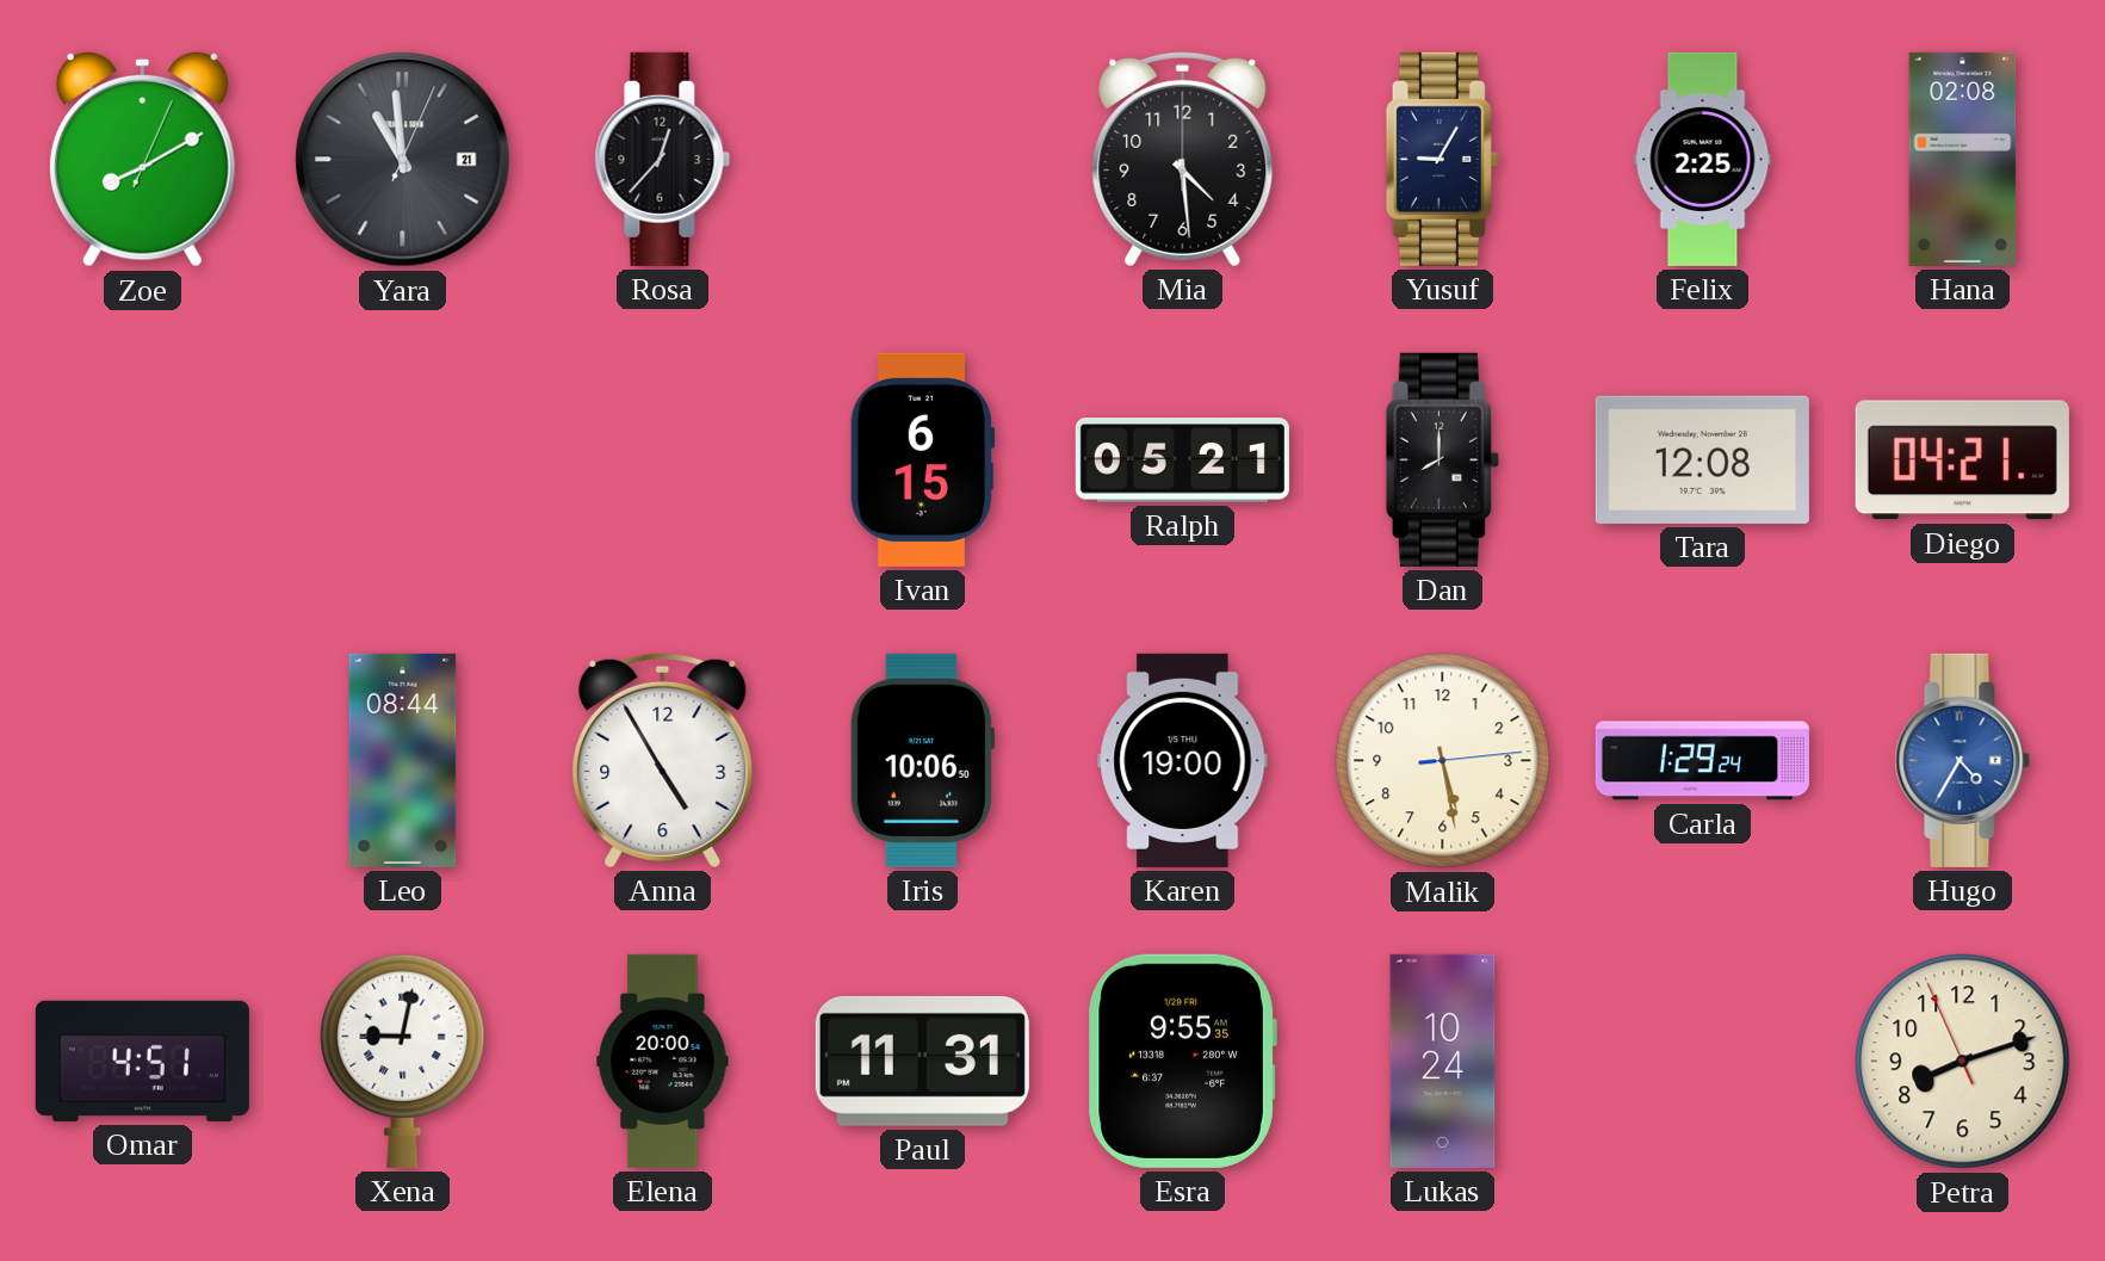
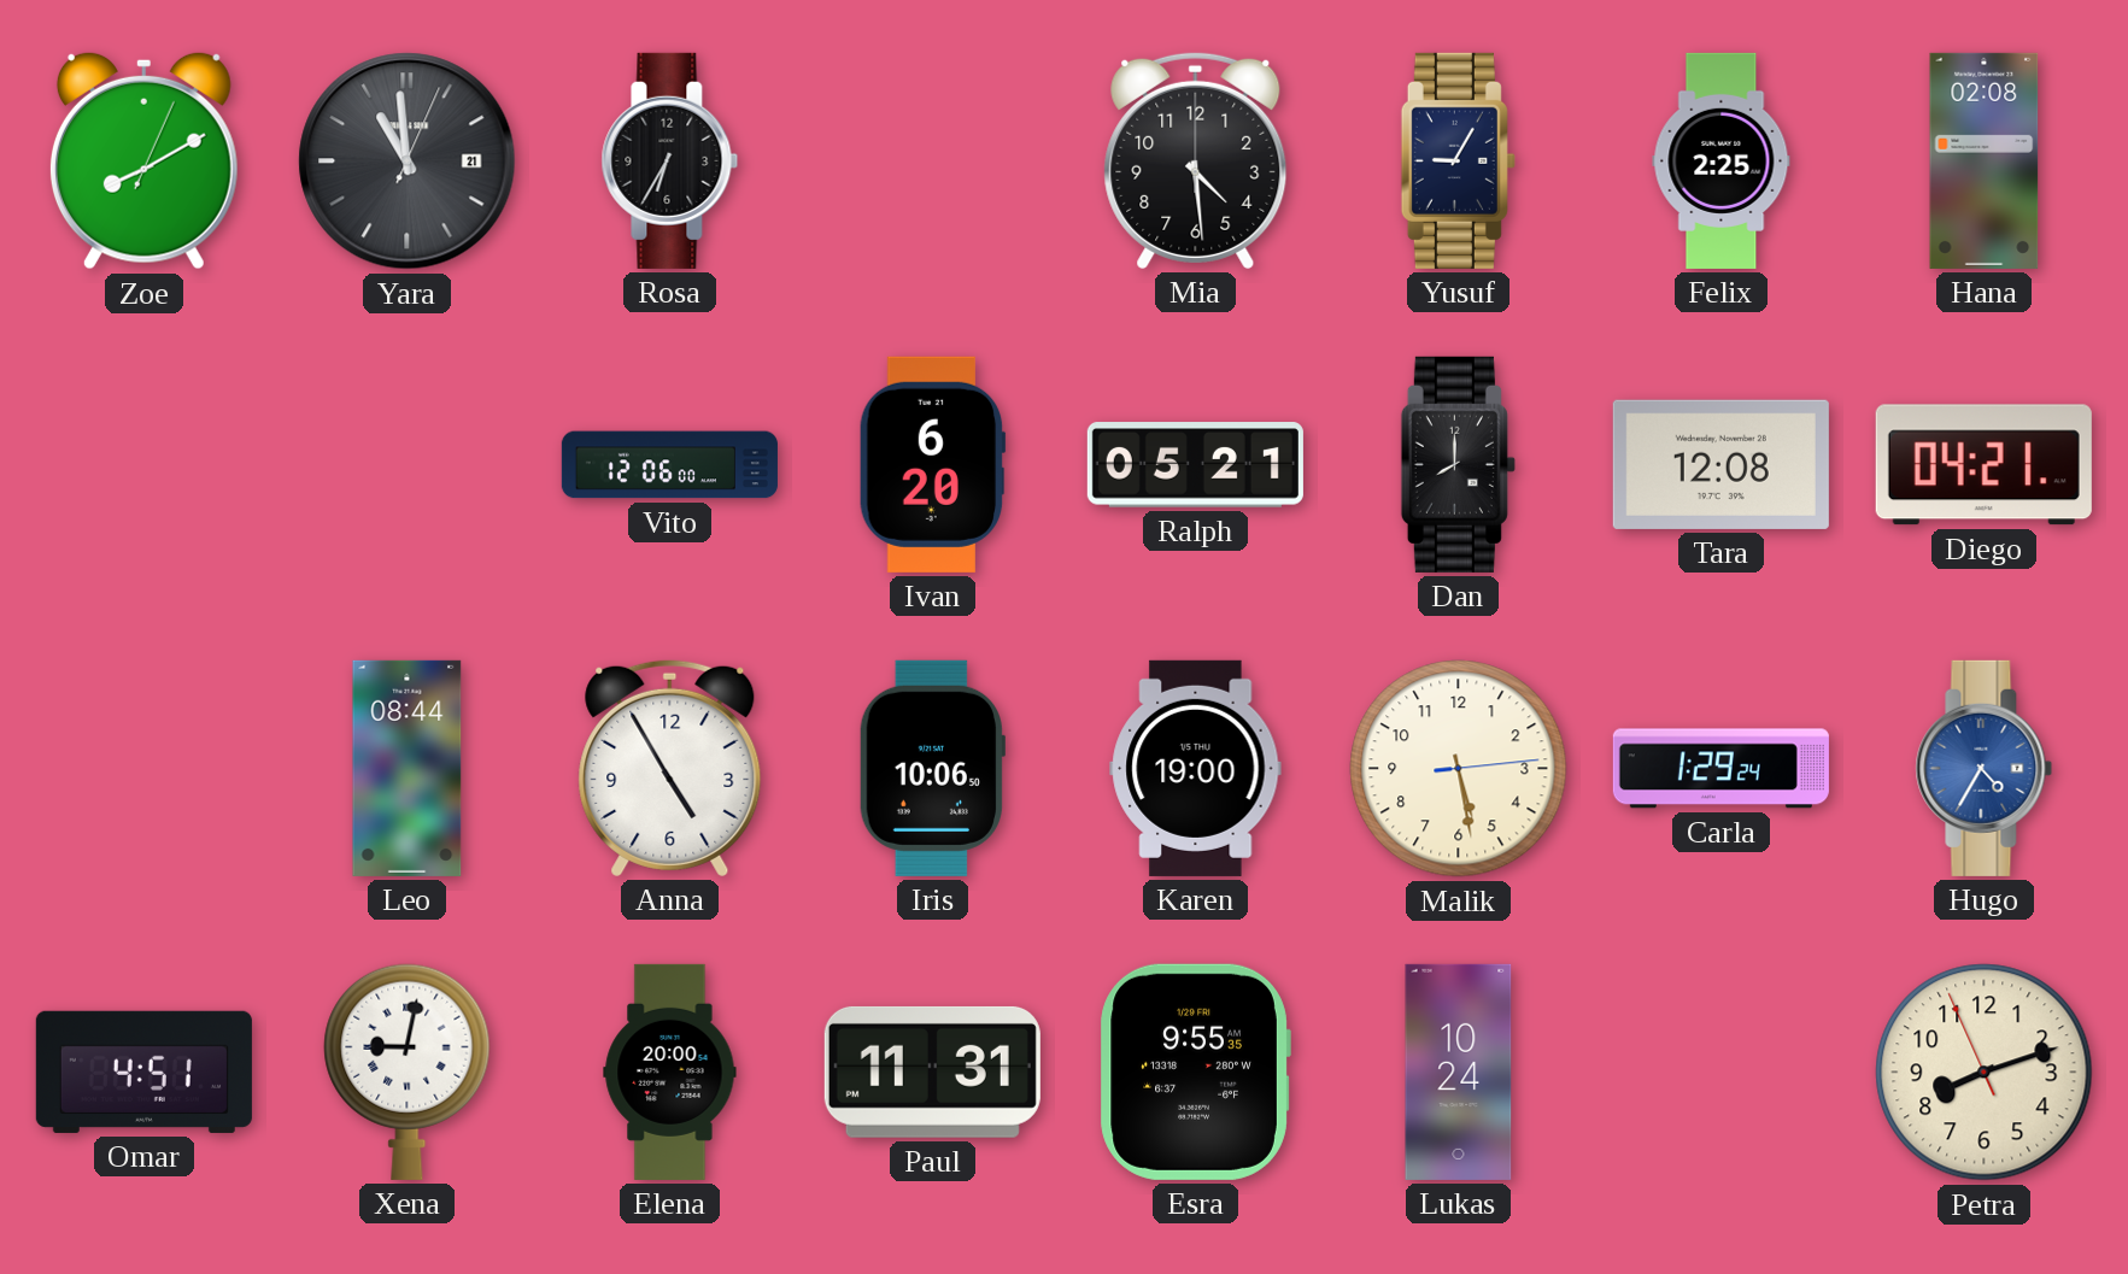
Rosa: 12:37 -> 6:35 (670, 160)
Vito: none -> 12:06 (669, 465)
Ivan: 6:15 -> 6:20 (932, 464)
